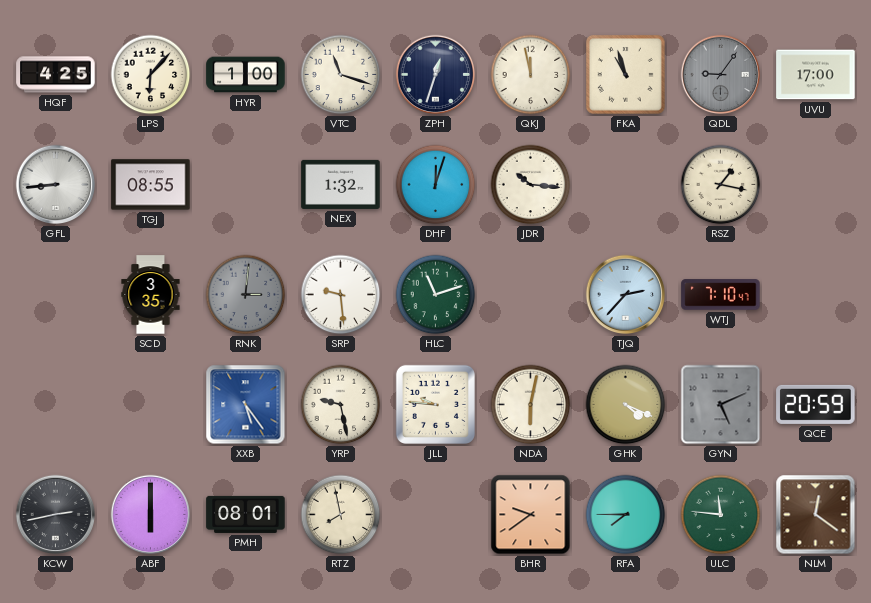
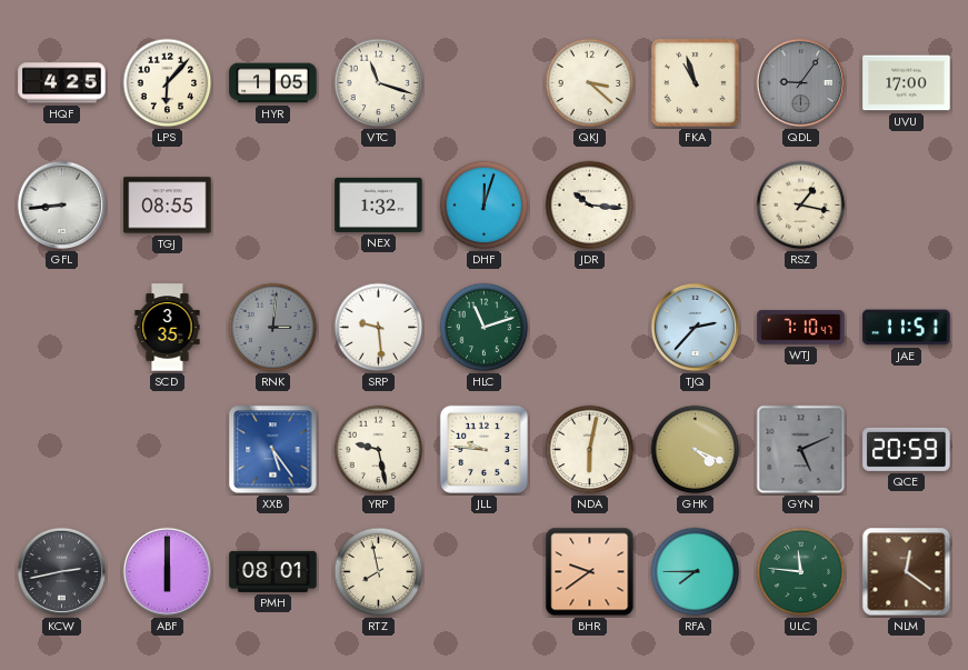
HYR: 1:00 -> 1:05 (273, 83)
ZPH: 12:33 -> none (436, 75)
QKJ: 11:58 -> 3:22 (590, 83)
JAE: none -> 11:51 (907, 328)
